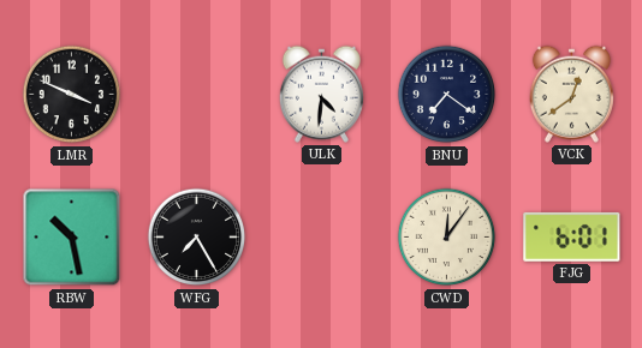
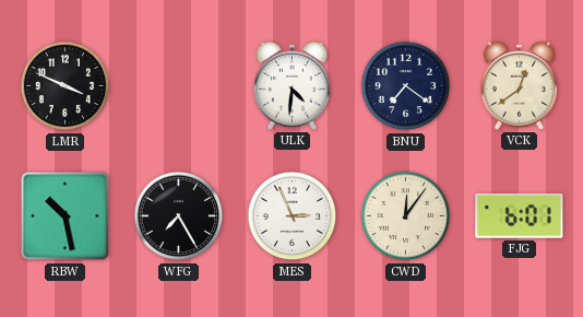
MES: none -> 2:56 (293, 216)
